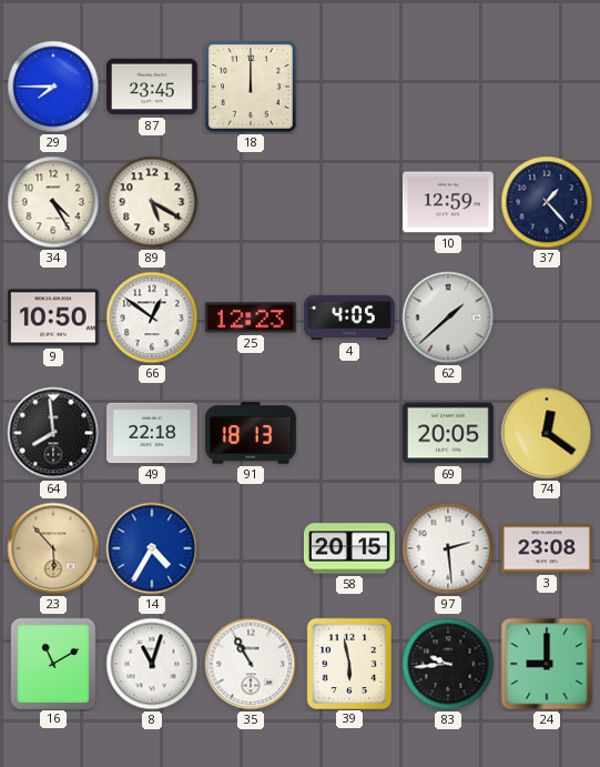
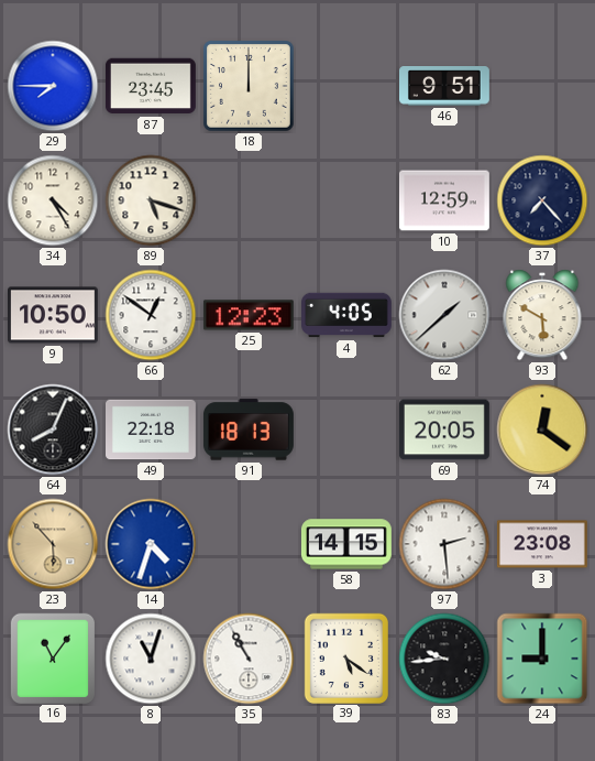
46: none -> 9:51 (445, 87)
89: 5:20 -> 5:18 (151, 200)
37: 1:23 -> 7:23 (542, 200)
93: none -> 5:50 (542, 315)
64: 7:59 -> 8:04 (53, 430)
14: 4:35 -> 4:33 (151, 544)
58: 20:15 -> 14:15 (346, 544)
16: 11:10 -> 11:06 (52, 657)
39: 5:58 -> 5:21 (345, 657)
